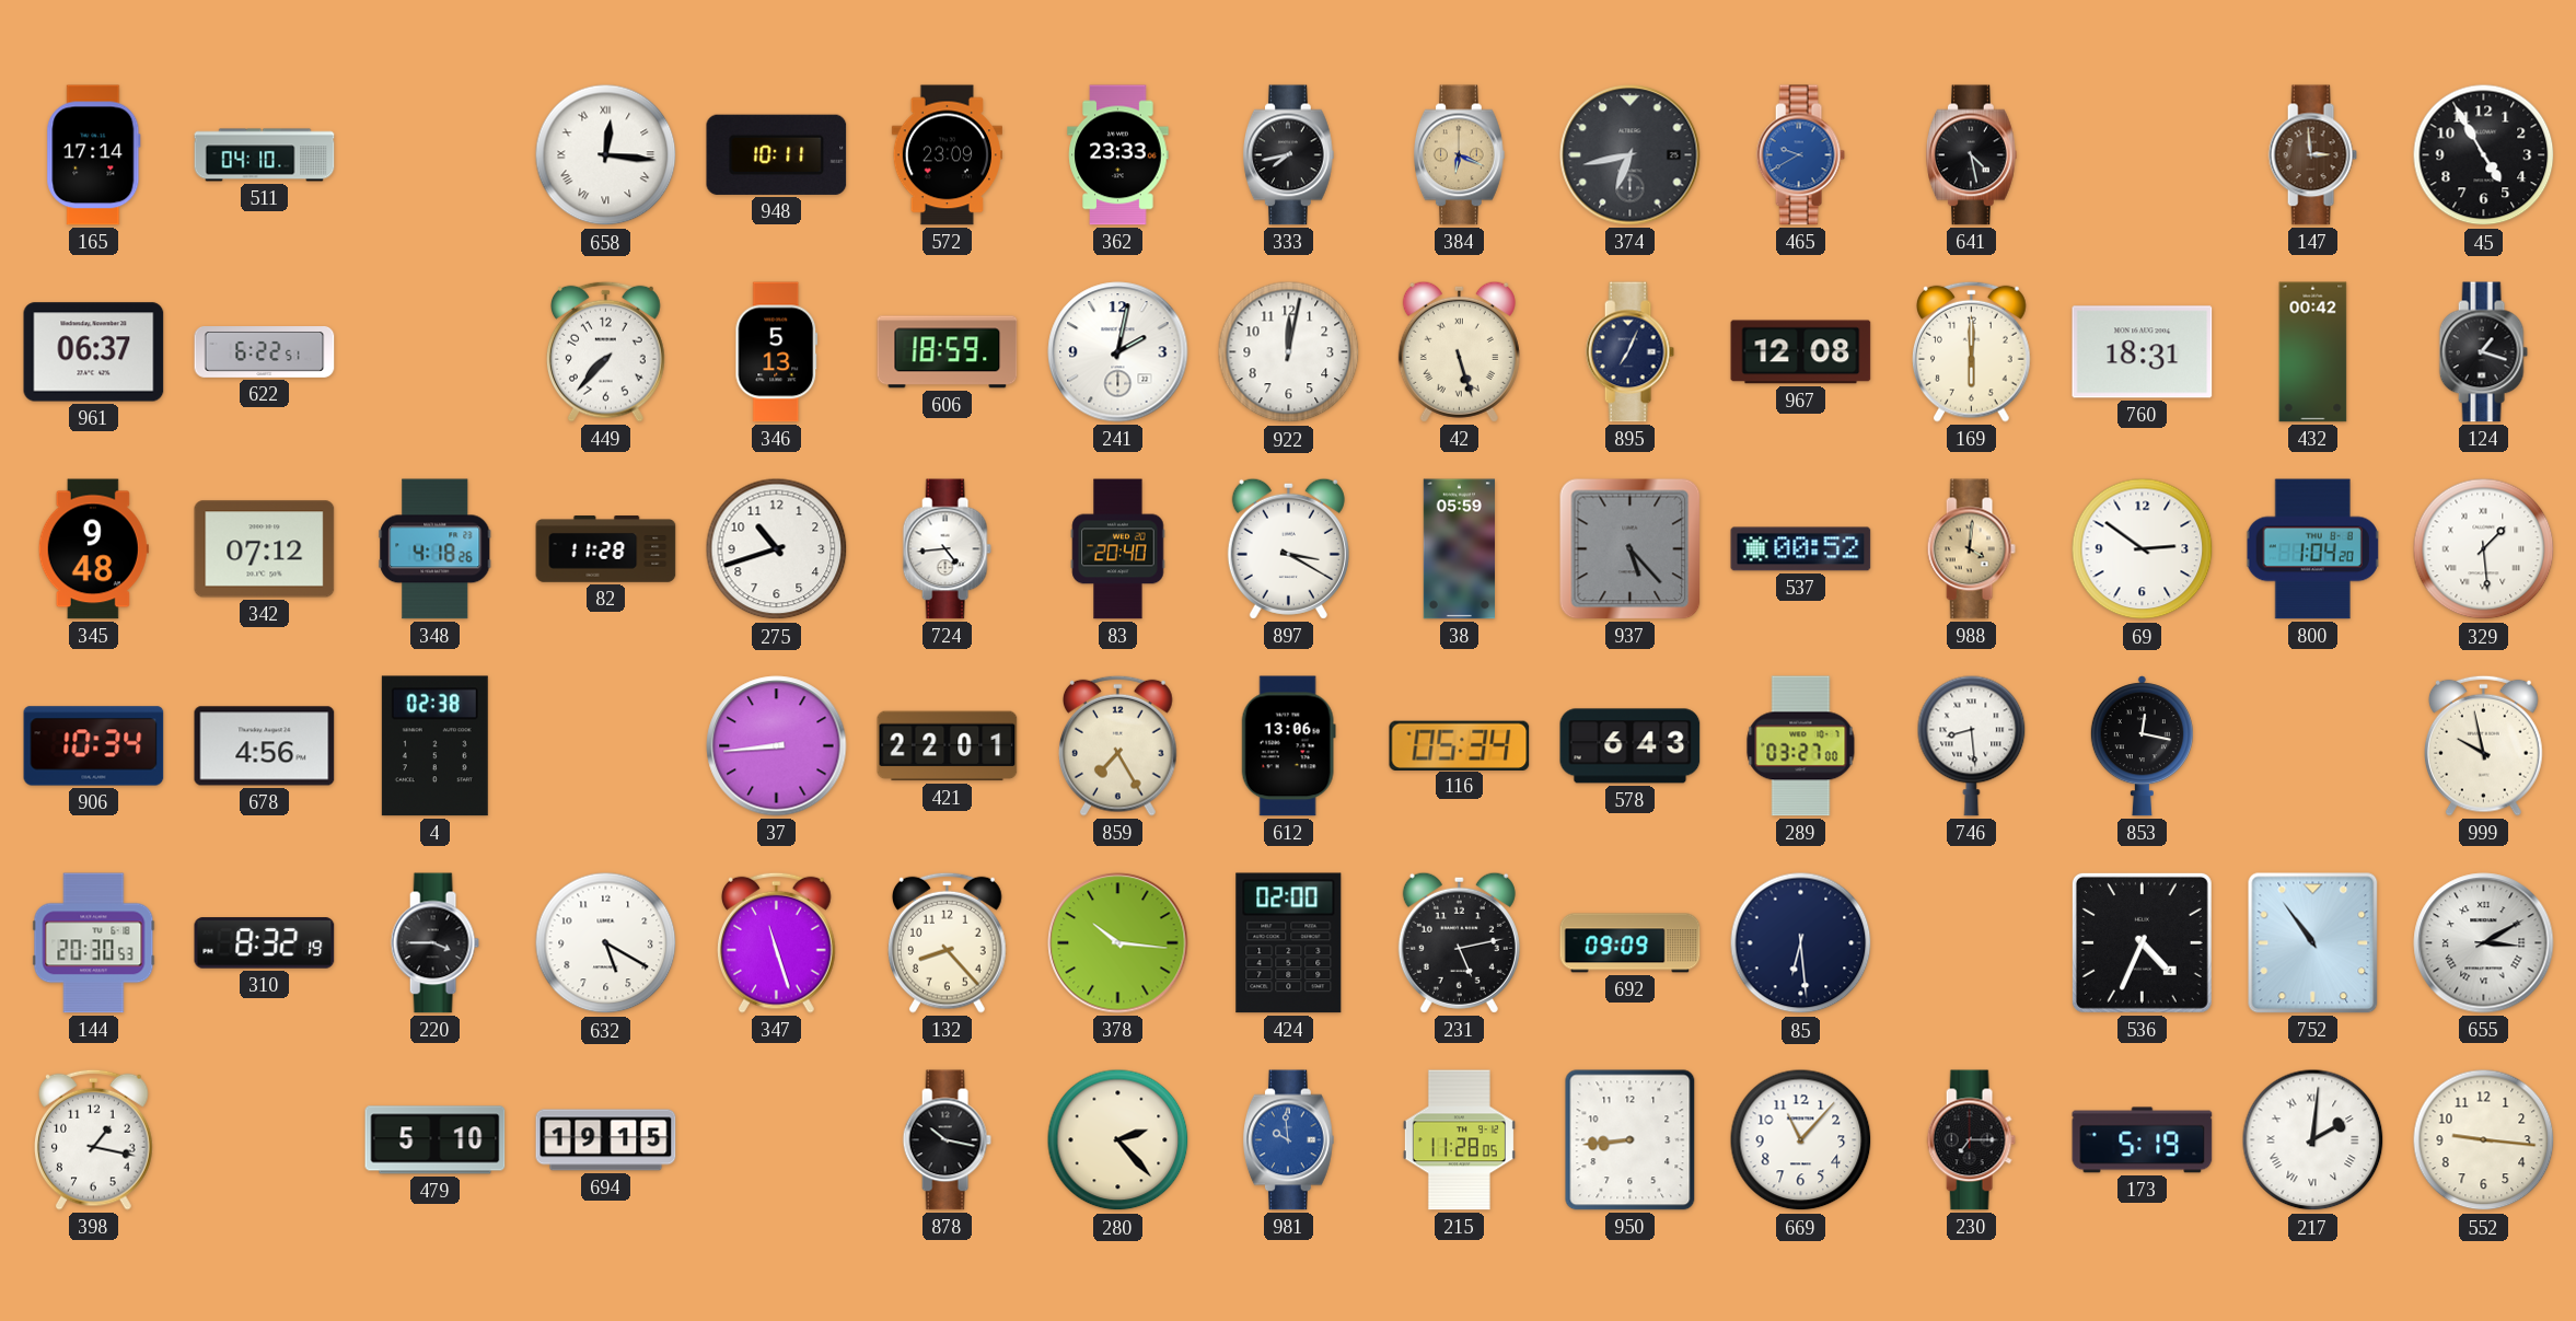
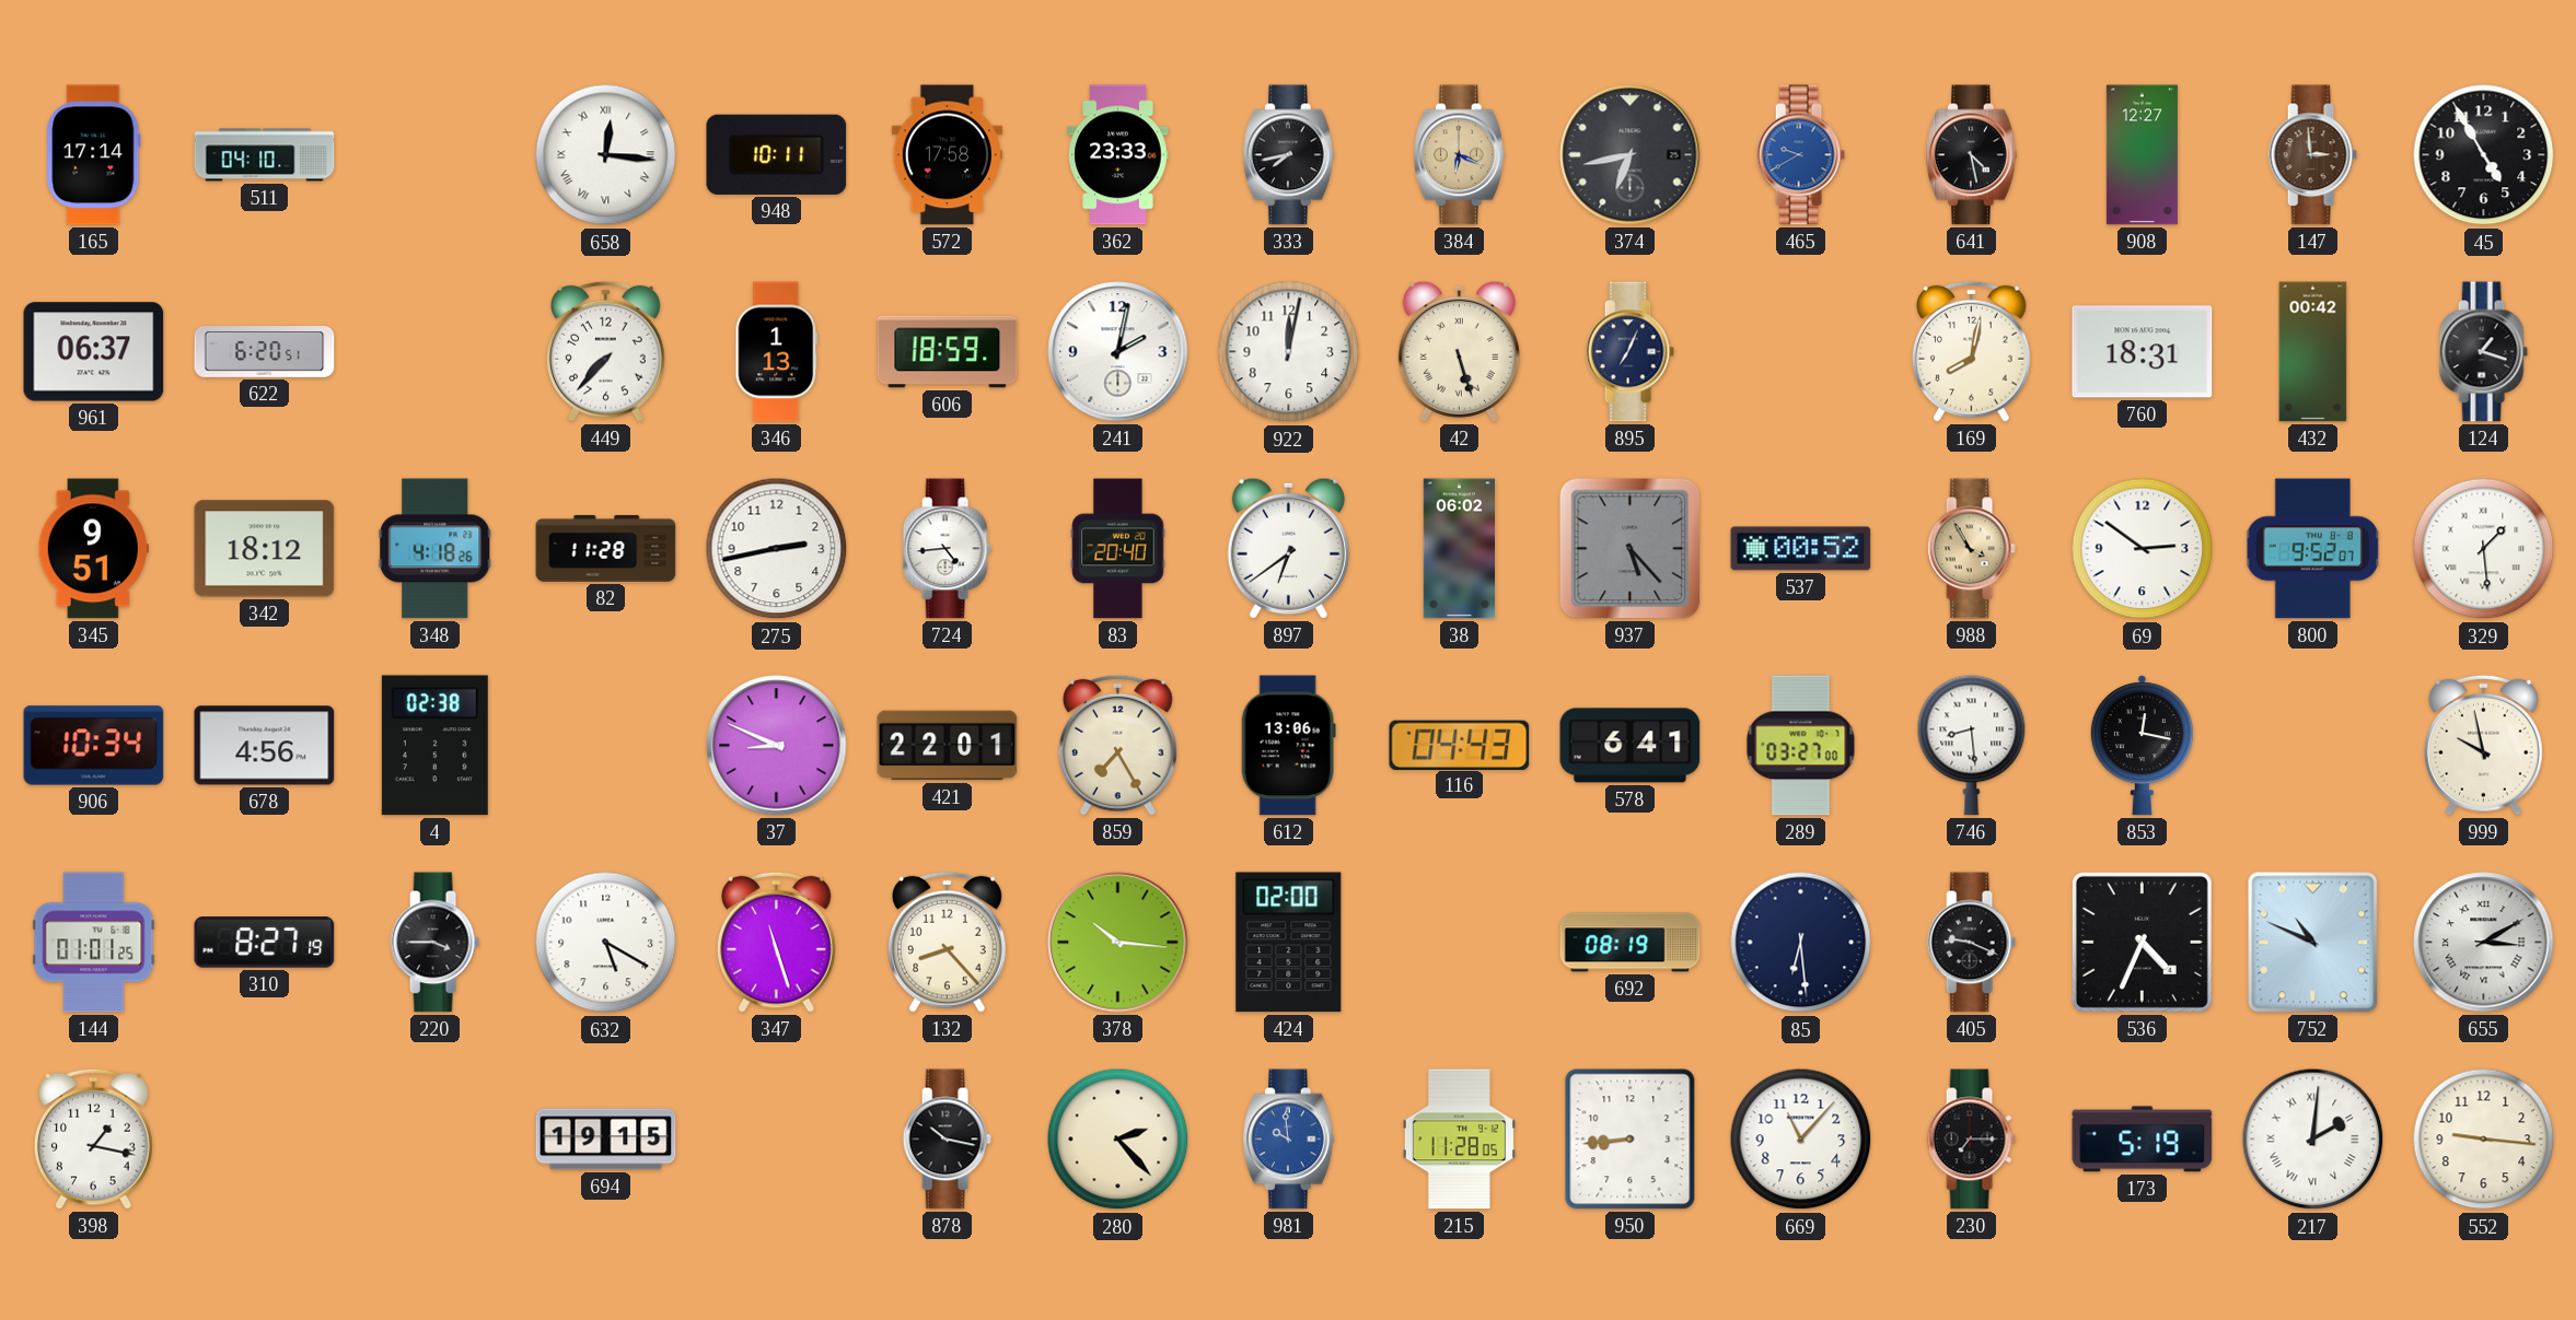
572: 23:09 -> 17:58 (947, 155)
908: none -> 12:27 (2142, 155)
622: 6:22 -> 6:20 (265, 352)
346: 5:13 -> 1:13 (777, 352)
967: 12:08 -> none (1801, 352)
169: 6:00 -> 8:02 (1972, 351)
345: 9:48 -> 9:51 (93, 549)
342: 07:12 -> 18:12 (265, 549)
275: 10:42 -> 2:43 (777, 549)
897: 3:20 -> 6:39 (1288, 548)
38: 05:59 -> 06:02 (1459, 549)
988: 4:01 -> 3:55 (1971, 549)
800: 1:04 -> 9:52 (2313, 549)
37: 8:44 -> 8:49 (777, 746)
116: 05:34 -> 04:43 (1460, 745)
578: 6:43 -> 6:41 (1631, 746)
144: 20:30 -> 01:01 (94, 943)
310: 8:32 -> 8:27 (265, 943)
231: 5:13 -> none (1459, 942)
692: 09:09 -> 08:19 (1631, 943)
405: none -> 9:19 (1971, 943)
752: 10:54 -> 10:49 (2313, 943)
479: 5:10 -> none (436, 1140)
